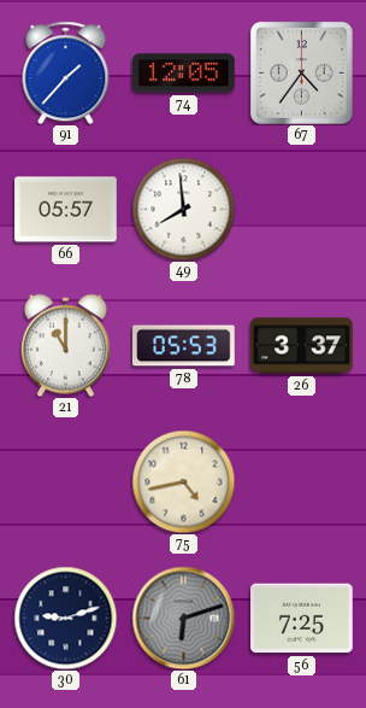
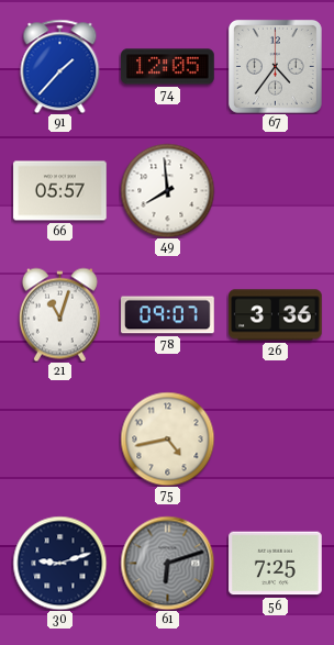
21: 11:00 -> 11:03 (59, 314)
78: 05:53 -> 09:07 (168, 315)
26: 3:37 -> 3:36 (276, 315)
